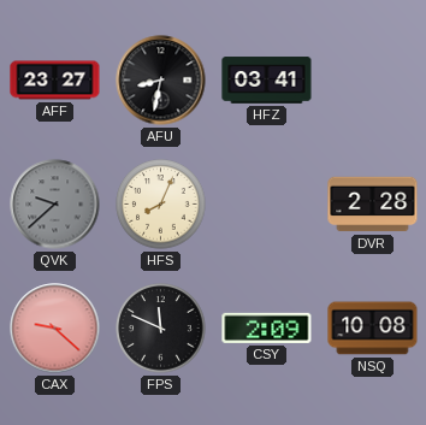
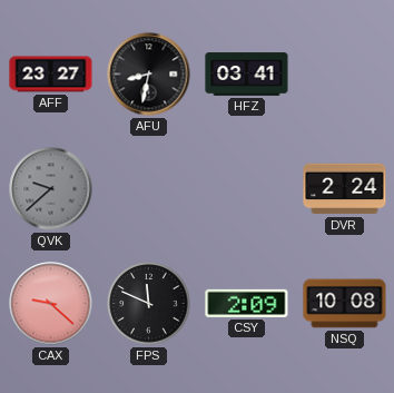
HFS: 8:04 -> none (161, 205)
DVR: 2:28 -> 2:24 (345, 189)
